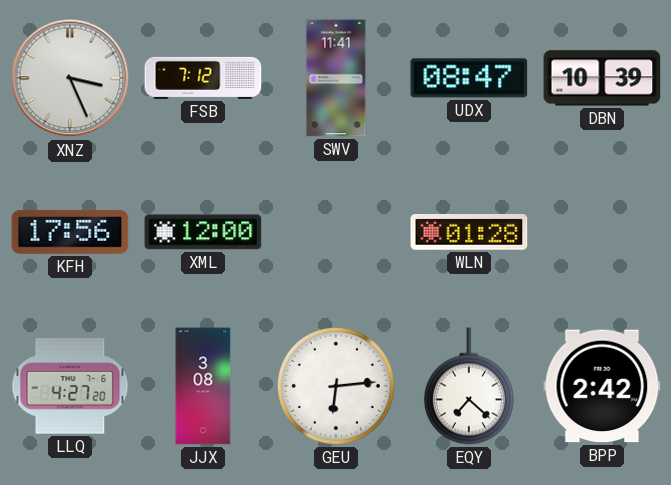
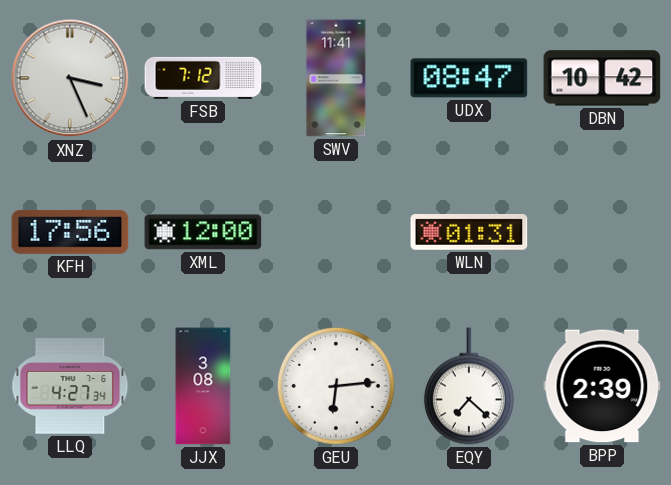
DBN: 10:39 -> 10:42 (602, 78)
WLN: 01:28 -> 01:31 (469, 233)
LLQ: 4:27:20 -> 4:27:34 (70, 386)
BPP: 2:42 -> 2:39 (602, 386)
